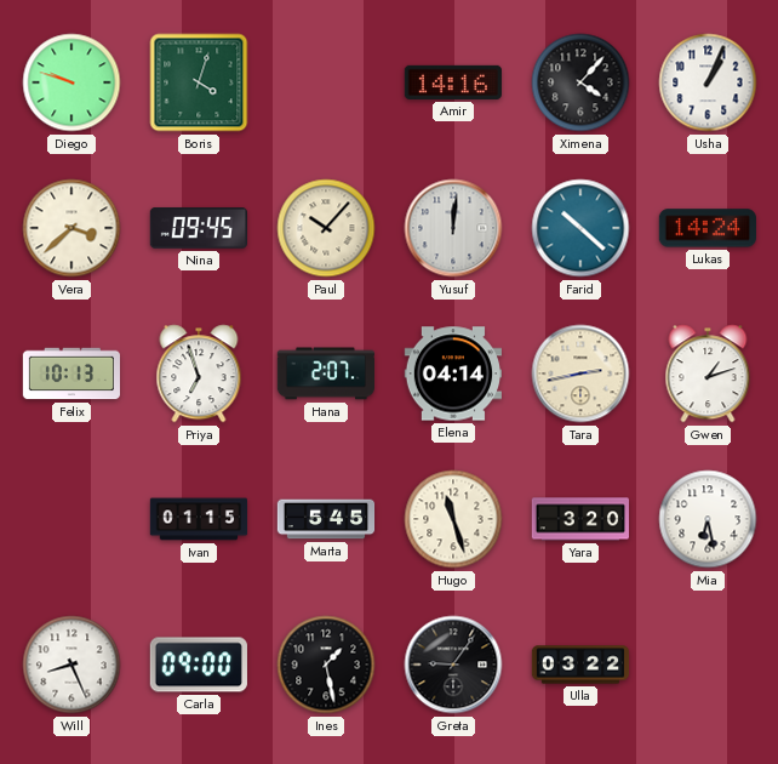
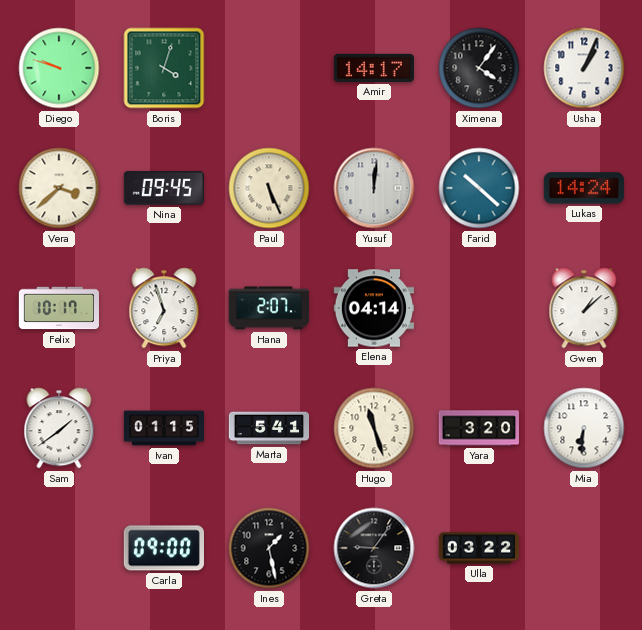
Amir: 14:16 -> 14:17 (373, 68)
Ximena: 4:07 -> 4:06 (479, 68)
Paul: 10:07 -> 5:26 (269, 188)
Felix: 10:13 -> 10:17 (59, 308)
Tara: 2:43 -> none (580, 374)
Gwen: 1:12 -> 1:08 (584, 308)
Sam: none -> 1:39 (59, 428)
Marta: 5:45 -> 5:41 (269, 428)
Mia: 6:28 -> 6:31 (584, 428)
Will: 8:26 -> none (71, 665)
